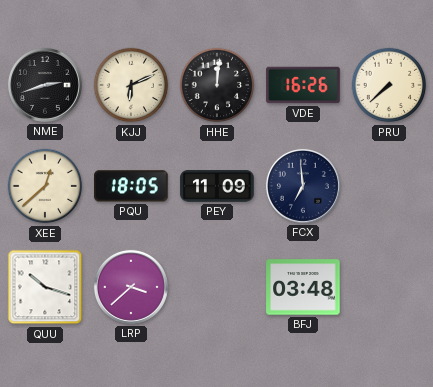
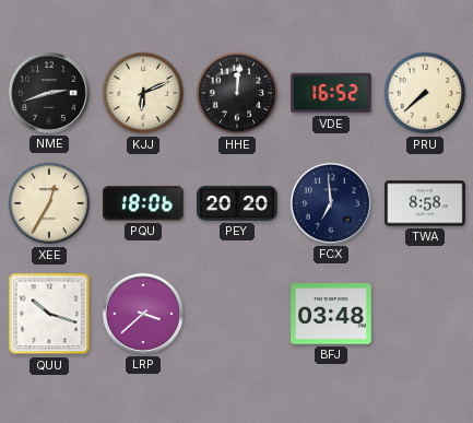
VDE: 16:26 -> 16:52 (331, 93)
XEE: 12:38 -> 12:35 (49, 203)
PQU: 18:05 -> 18:06 (143, 203)
PEY: 11:09 -> 20:20 (237, 203)
TWA: none -> 8:58 (425, 203)
